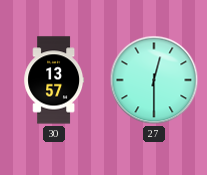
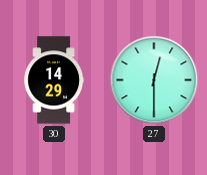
30: 13:57 -> 14:29 (54, 80)
